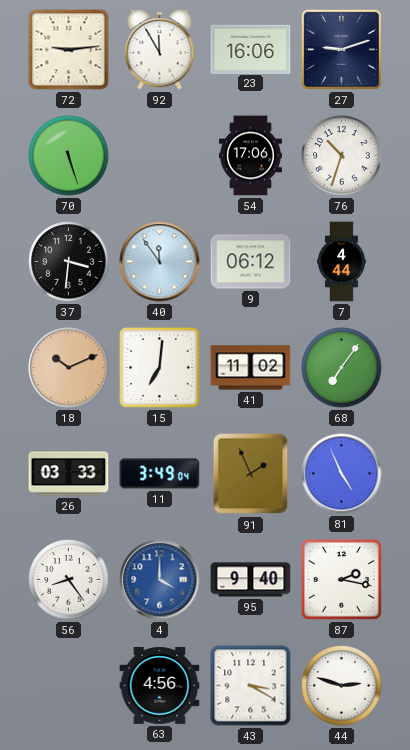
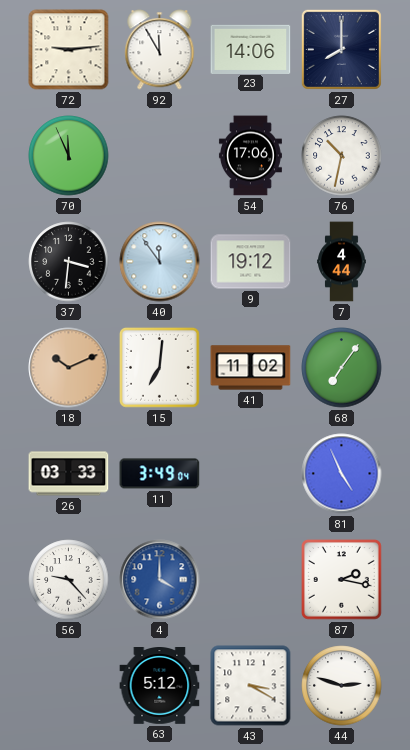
23: 16:06 -> 14:06 (251, 49)
27: 9:12 -> 8:00 (341, 49)
70: 5:27 -> 11:56 (69, 156)
76: 10:33 -> 10:32 (342, 156)
9: 06:12 -> 19:12 (251, 262)
91: 1:56 -> none (251, 474)
56: 8:24 -> 9:23 (69, 580)
95: 9:40 -> none (251, 580)
63: 4:56 -> 5:12 (160, 686)
